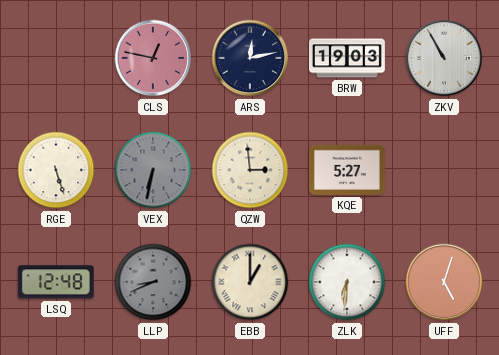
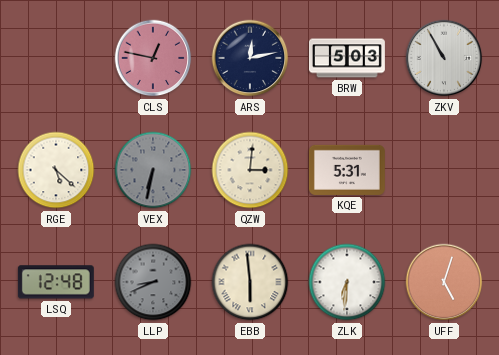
BRW: 19:03 -> 5:03 (347, 58)
RGE: 5:27 -> 5:22 (56, 170)
QZW: 2:59 -> 3:01 (250, 170)
KQE: 5:27 -> 5:31 (347, 170)
EBB: 1:00 -> 5:59 (250, 282)
